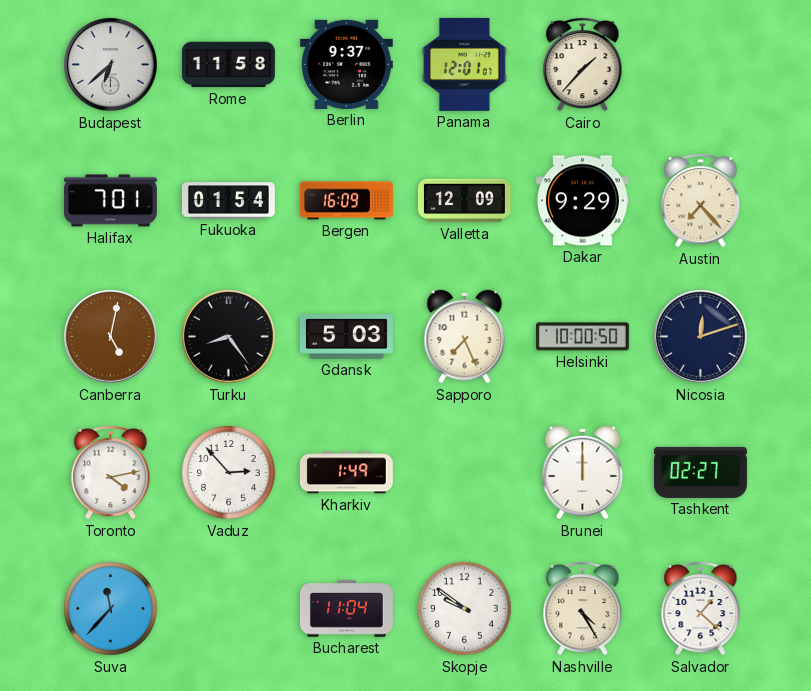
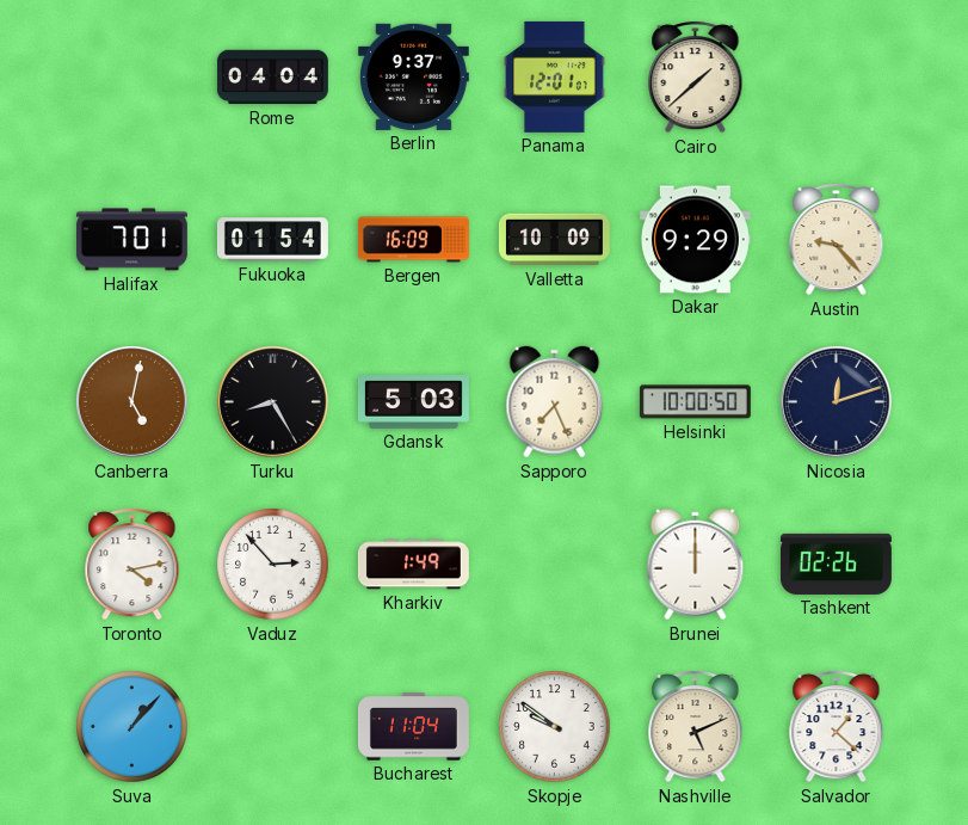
Budapest: 6:38 -> none (111, 65)
Rome: 11:58 -> 04:04 (272, 78)
Cairo: 1:37 -> 1:38 (696, 76)
Valletta: 12:09 -> 10:09 (554, 240)
Austin: 7:23 -> 9:23 (837, 239)
Turku: 8:24 -> 8:25 (273, 402)
Tashkent: 02:27 -> 02:26 (836, 564)
Suva: 11:37 -> 1:07 (132, 727)
Nashville: 4:25 -> 5:11 (696, 726)
